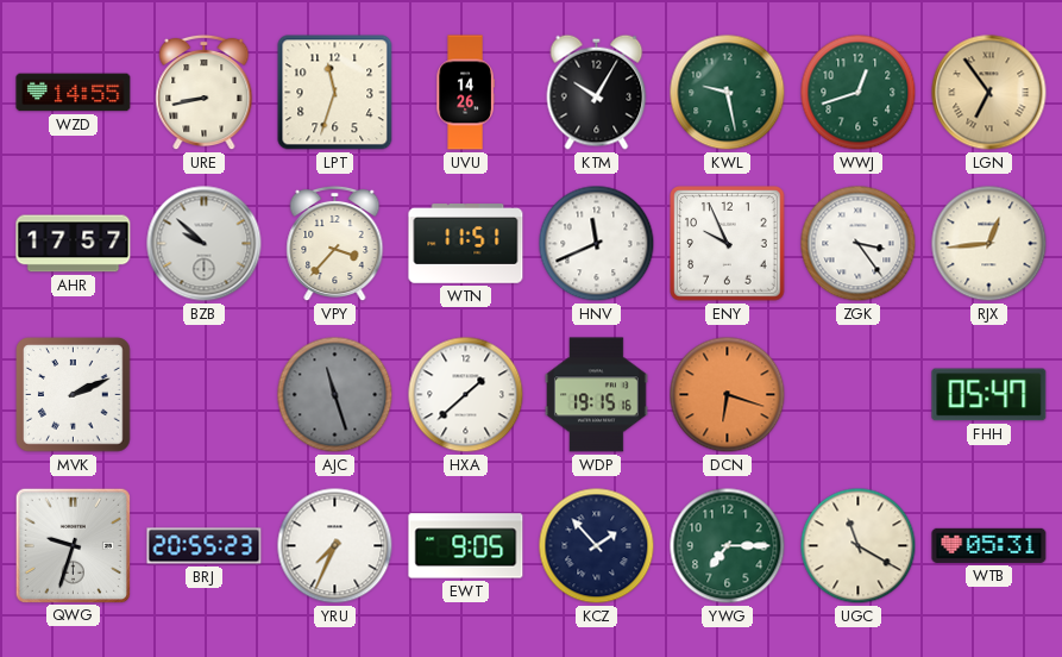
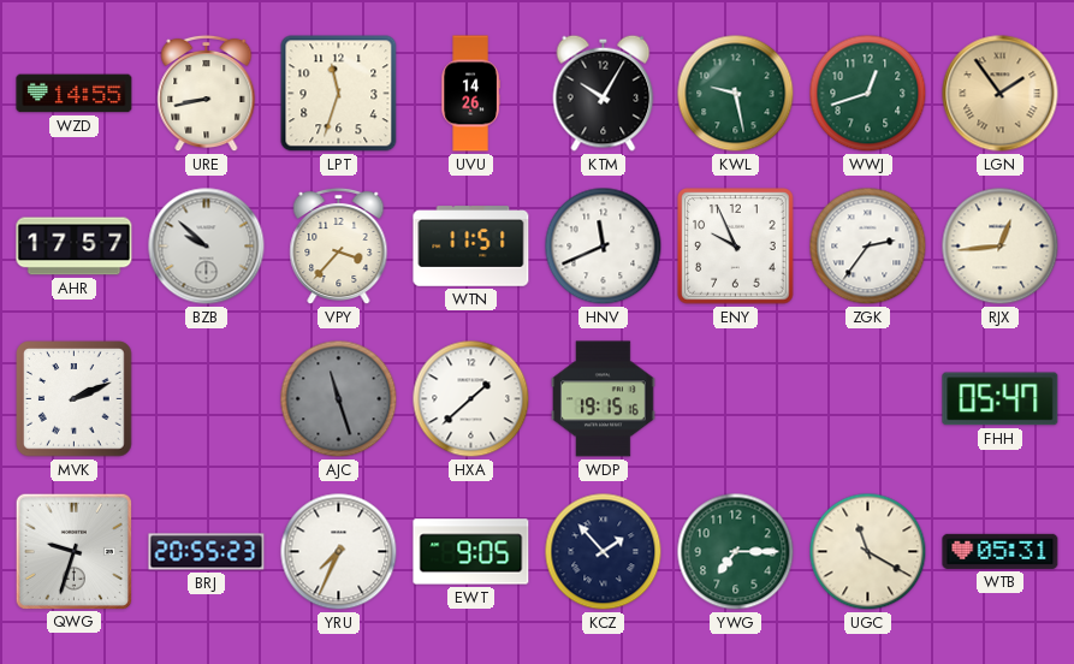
LGN: 6:54 -> 1:54 (1001, 94)
ZGK: 3:24 -> 2:36 (868, 247)
DCN: 6:18 -> none (728, 395)
